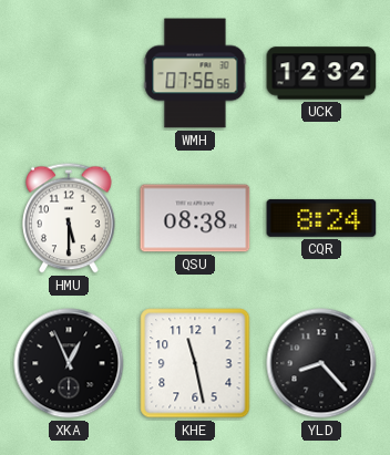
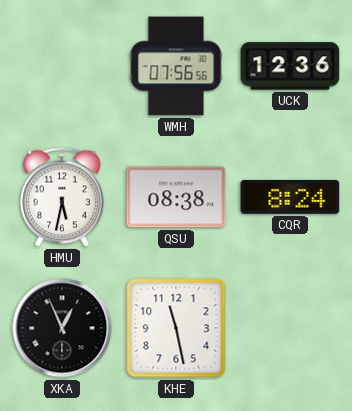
UCK: 12:32 -> 12:36 (290, 66)
HMU: 5:30 -> 5:32 (63, 197)
YLD: 8:23 -> none (321, 363)
